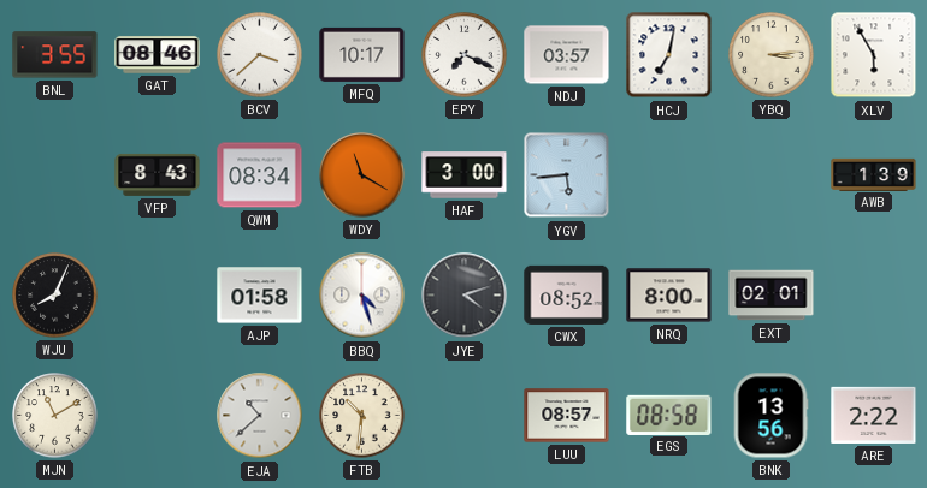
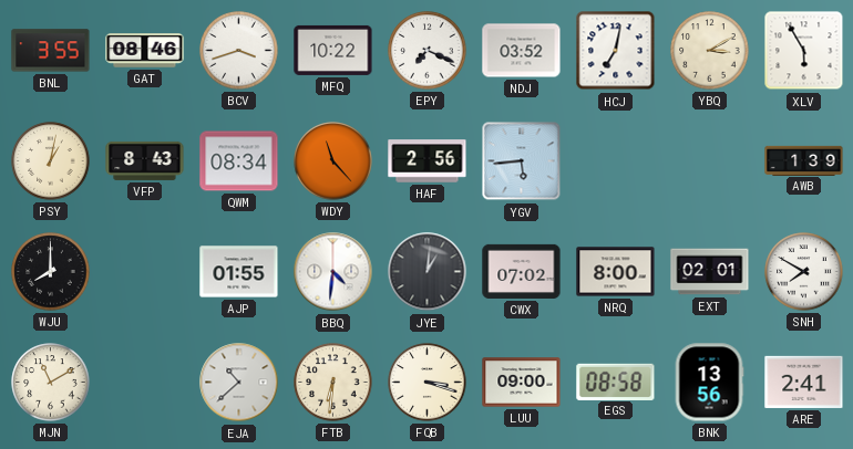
BCV: 3:38 -> 3:42 (239, 51)
MFQ: 10:17 -> 10:22 (333, 50)
NDJ: 03:57 -> 03:52 (522, 51)
YBQ: 3:14 -> 3:10 (710, 51)
PSY: none -> 1:02 (51, 161)
WDY: 11:20 -> 11:23 (333, 161)
HAF: 3:00 -> 2:56 (428, 161)
WJU: 8:04 -> 8:00 (51, 272)
AJP: 01:58 -> 01:55 (239, 272)
BBQ: 4:27 -> 4:31 (333, 272)
JYE: 4:12 -> 1:01 (428, 272)
CWX: 08:52 -> 07:02 (522, 271)
SNH: none -> 7:50 (804, 272)
FTB: 10:31 -> 6:31 (333, 383)
FQB: none -> 3:18 (428, 383)
LUU: 08:57 -> 09:00 (522, 383)
ARE: 2:22 -> 2:41 (804, 382)
